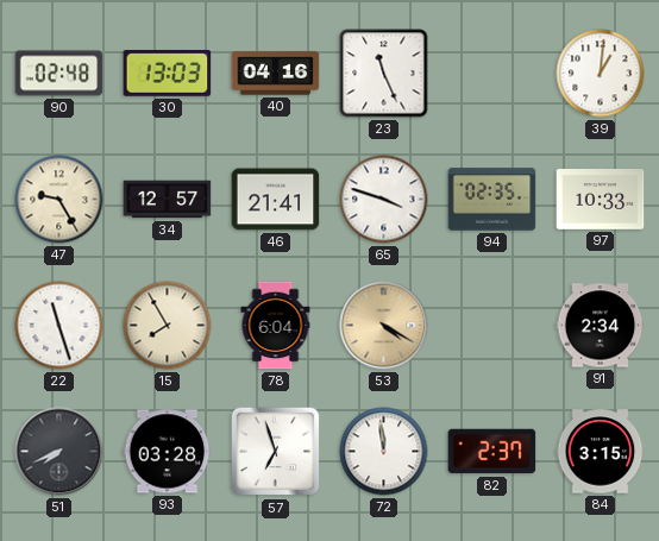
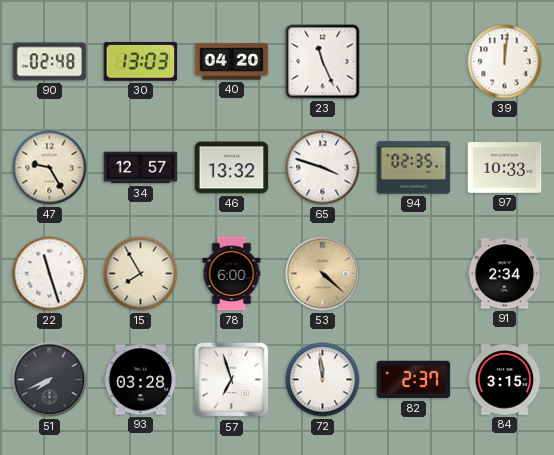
40: 04:16 -> 04:20 (232, 62)
39: 1:01 -> 12:01 (505, 62)
46: 21:41 -> 13:32 (232, 168)
78: 6:04 -> 6:00 (232, 274)
53: 4:20 -> 4:22 (323, 274)
